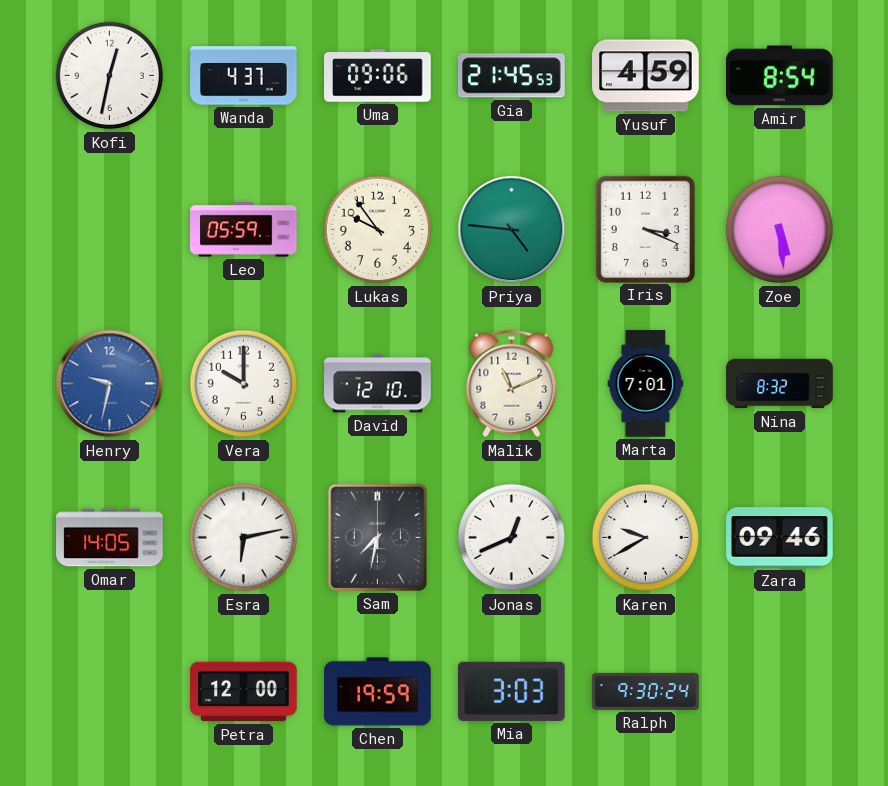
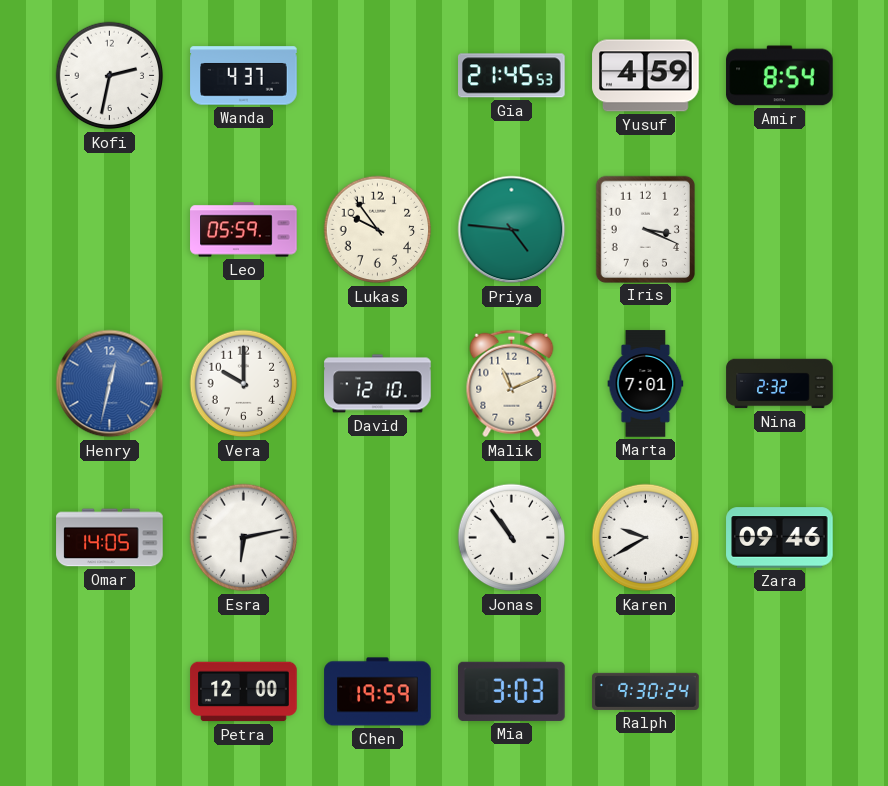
Kofi: 12:32 -> 2:32 (110, 76)
Uma: 09:06 -> none (378, 76)
Zoe: 5:29 -> none (780, 230)
Henry: 9:32 -> 12:32 (110, 384)
Nina: 8:32 -> 2:32 (780, 384)
Sam: 7:32 -> none (377, 537)
Jonas: 12:41 -> 10:54 (512, 538)
